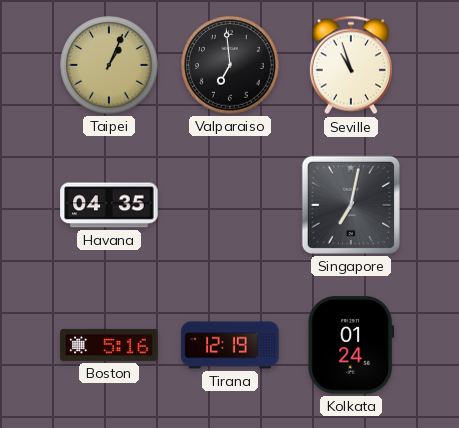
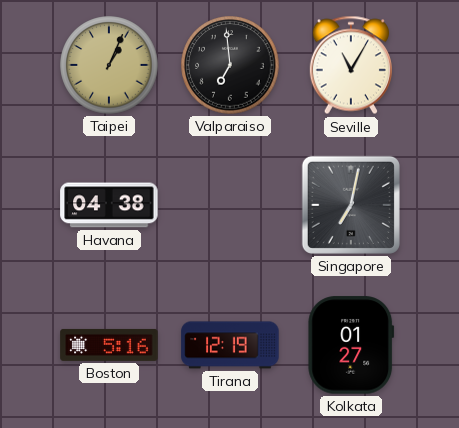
Seville: 10:57 -> 11:05 (351, 65)
Havana: 04:35 -> 04:38 (109, 205)
Kolkata: 01:24 -> 01:27 (351, 345)
